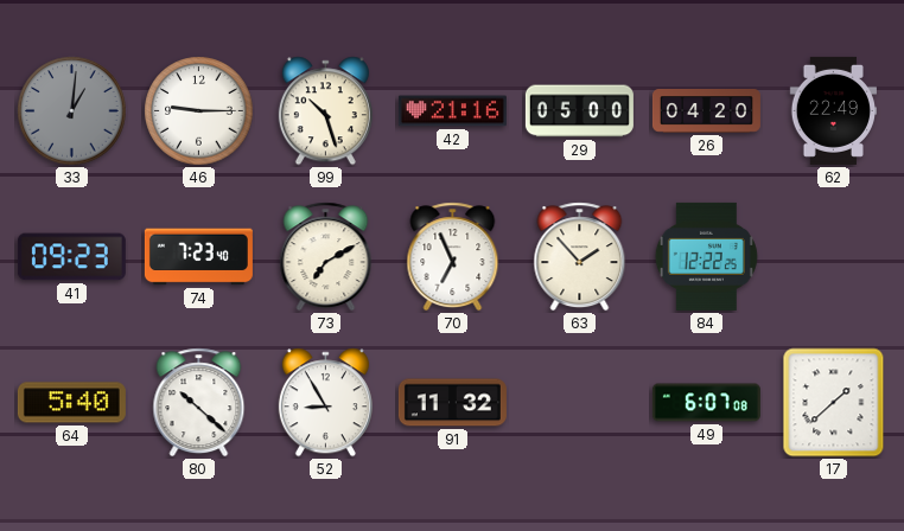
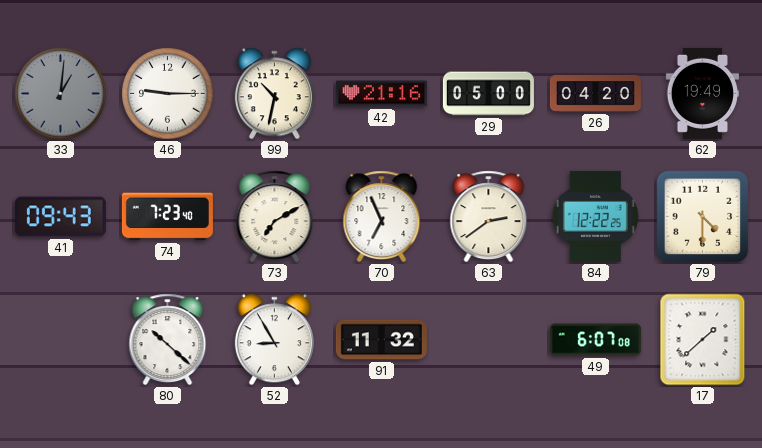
99: 10:27 -> 10:32 (274, 94)
62: 22:49 -> 19:49 (702, 93)
41: 09:23 -> 09:43 (60, 217)
63: 1:53 -> 2:39 (489, 217)
79: none -> 4:30 (703, 217)
64: 5:40 -> none (71, 403)
